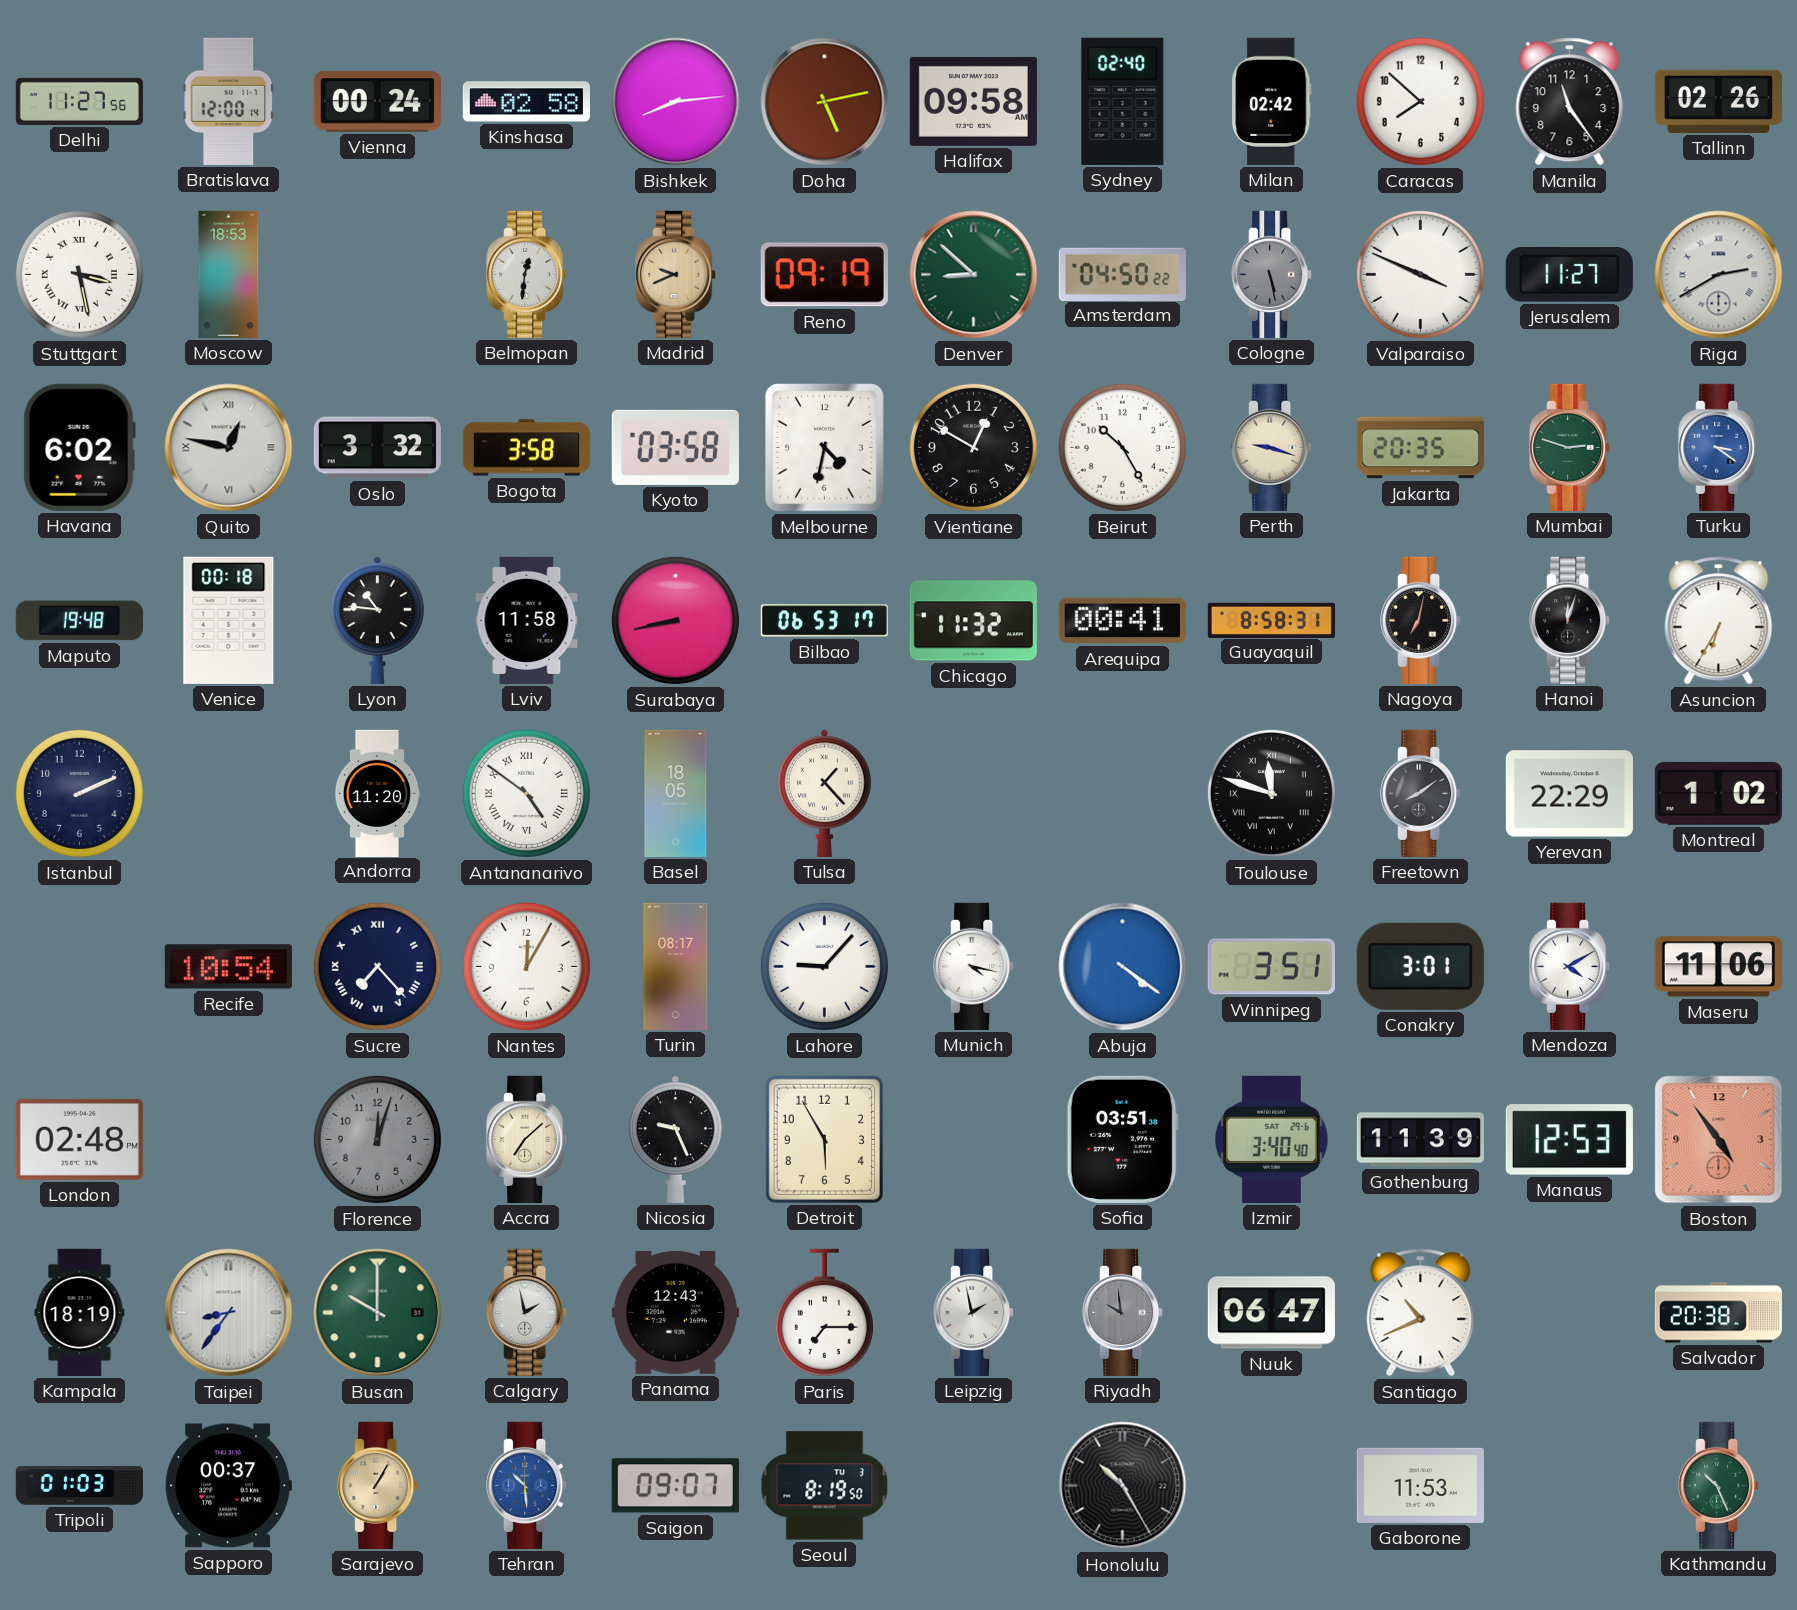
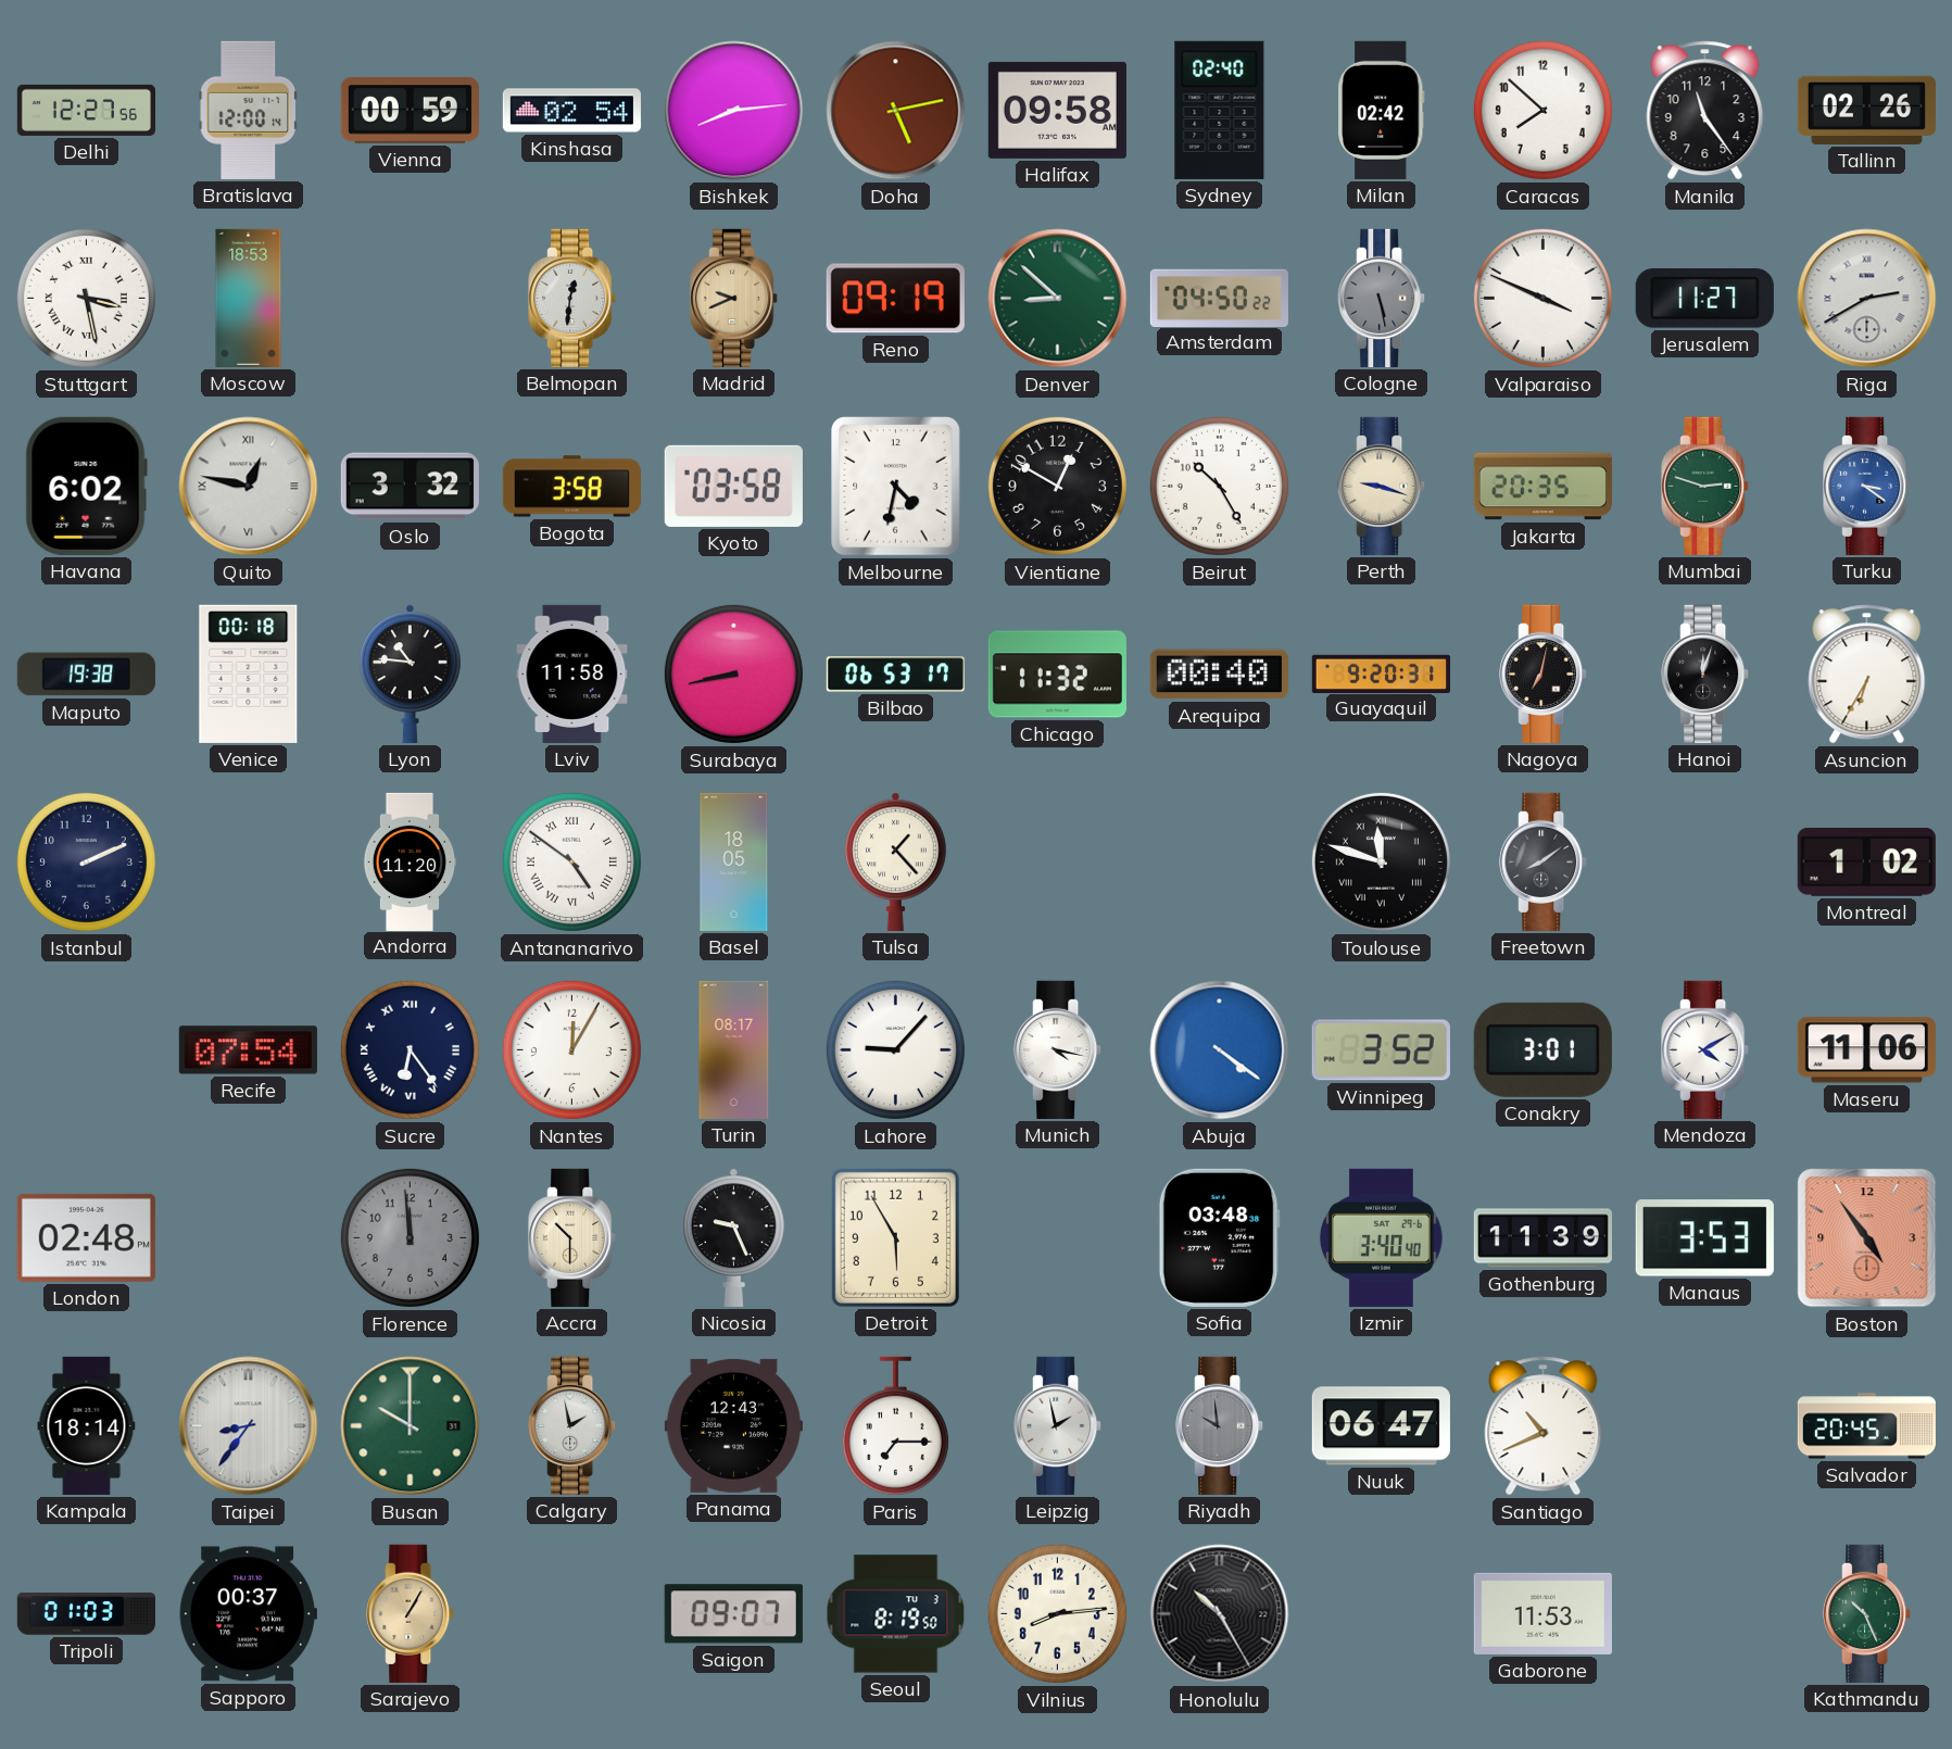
Delhi: 11:27 -> 12:27 (86, 110)
Vienna: 00:24 -> 00:59 (410, 111)
Kinshasa: 02:58 -> 02:54 (571, 111)
Maputo: 19:48 -> 19:38 (86, 675)
Arequipa: 00:41 -> 00:40 (1219, 675)
Guayaquil: 8:58 -> 9:20 (1381, 674)
Yerevan: 22:29 -> none (1569, 794)
Recife: 10:54 -> 07:54 (248, 1050)
Sucre: 7:23 -> 6:24 (410, 1049)
Winnipeg: 3:51 -> 3:52 (1381, 1050)
Florence: 12:03 -> 11:59 (410, 1237)
Accra: 7:08 -> 10:30 (572, 1237)
Sofia: 03:51 -> 03:48 (1219, 1237)
Manaus: 12:53 -> 3:53 (1704, 1238)
Kampala: 18:19 -> 18:14 (87, 1425)
Salvador: 20:38 -> 20:45 (1866, 1426)
Tehran: 10:29 -> none (527, 1485)
Vilnius: none -> 8:14 (1057, 1613)
